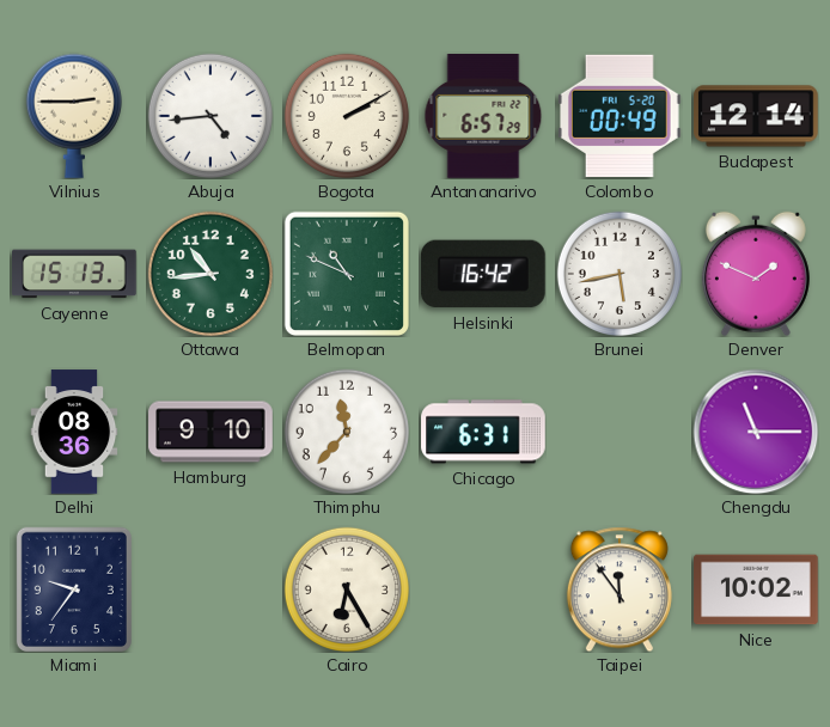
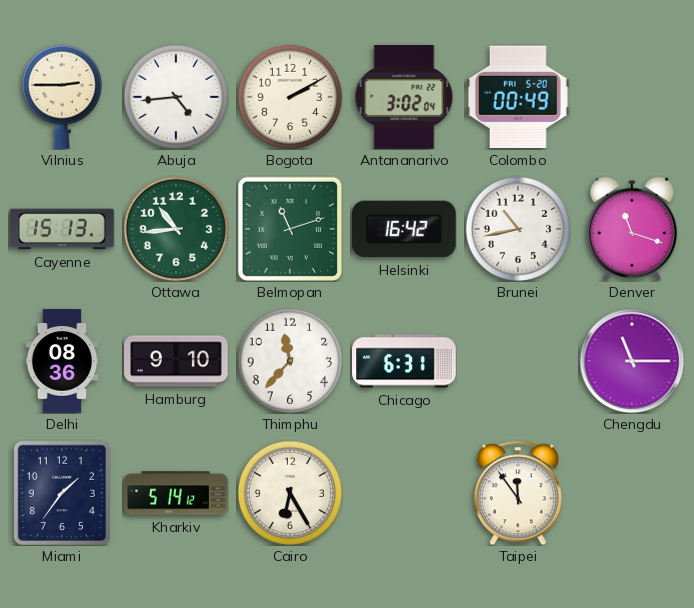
Antananarivo: 6:57 -> 3:02 (404, 97)
Budapest: 12:14 -> none (756, 116)
Belmopan: 10:49 -> 11:12 (290, 229)
Brunei: 5:43 -> 10:43 (518, 229)
Denver: 1:49 -> 11:18 (632, 229)
Miami: 9:36 -> 1:36 (62, 492)
Kharkiv: none -> 5:14 (176, 493)
Nice: 10:02 -> none (756, 589)
